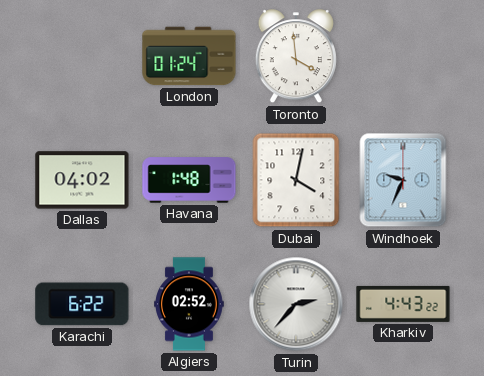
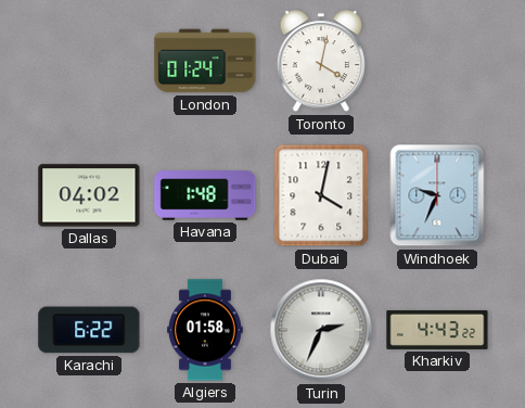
Toronto: 3:59 -> 4:02 (321, 62)
Algiers: 02:52 -> 01:58 (206, 330)
Turin: 2:37 -> 2:34 (321, 330)
